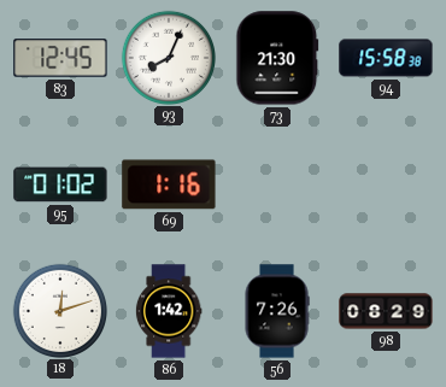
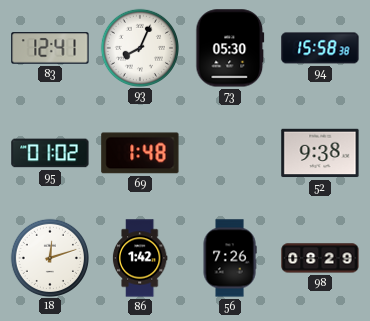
83: 12:45 -> 12:41 (50, 48)
73: 21:30 -> 05:30 (230, 48)
69: 1:16 -> 1:48 (140, 153)
52: none -> 9:38 (320, 153)
